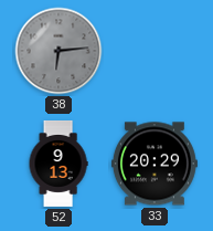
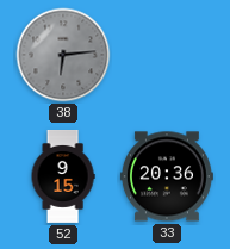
52: 9:13 -> 9:15 (63, 176)
33: 20:29 -> 20:36 (167, 176)
